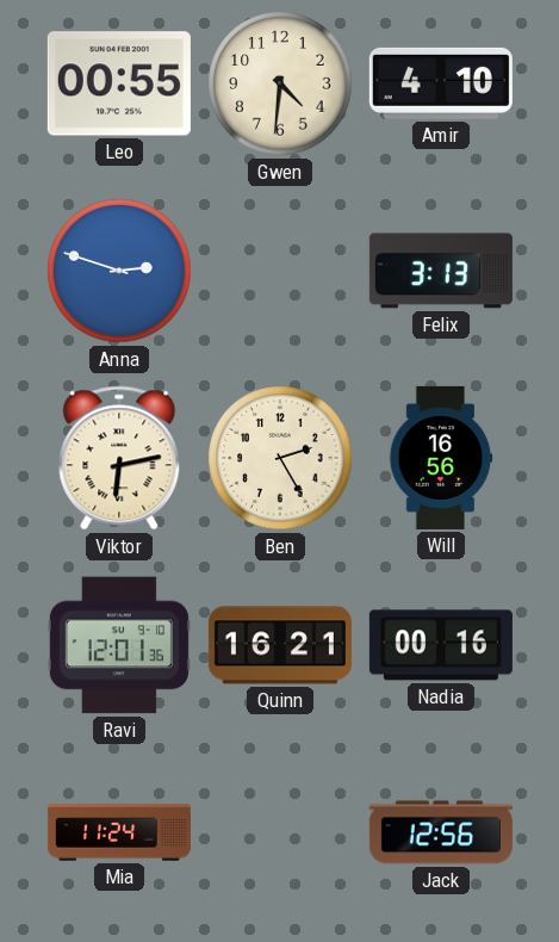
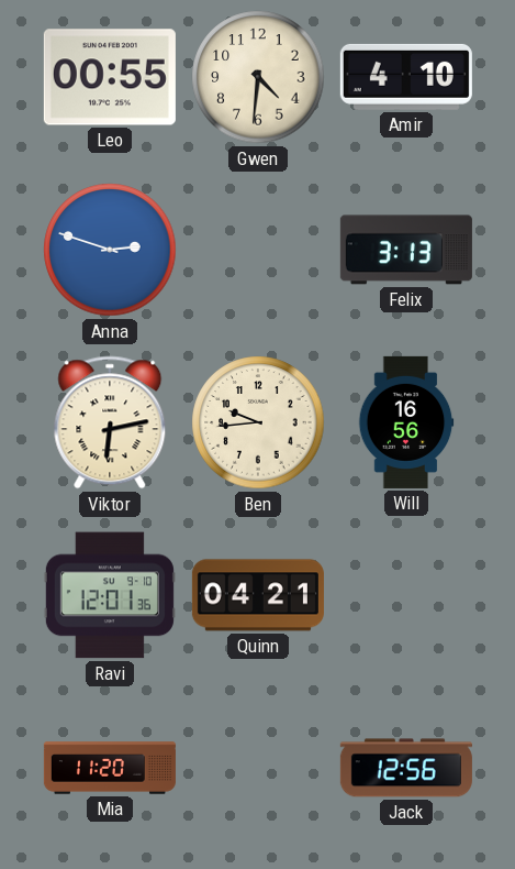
Ben: 2:25 -> 9:44 (258, 422)
Quinn: 16:21 -> 04:21 (258, 595)
Nadia: 00:16 -> none (441, 645)
Mia: 11:24 -> 11:20 (110, 768)
